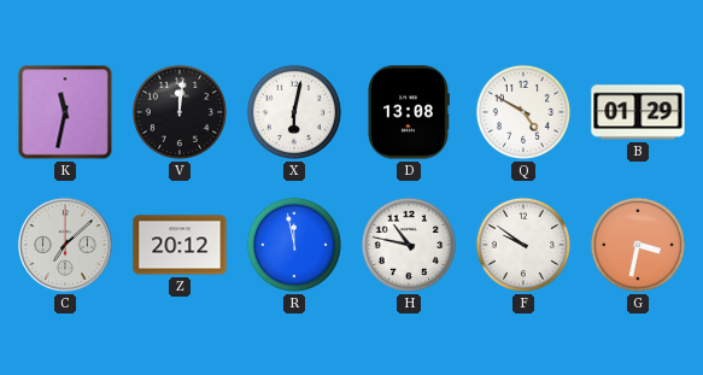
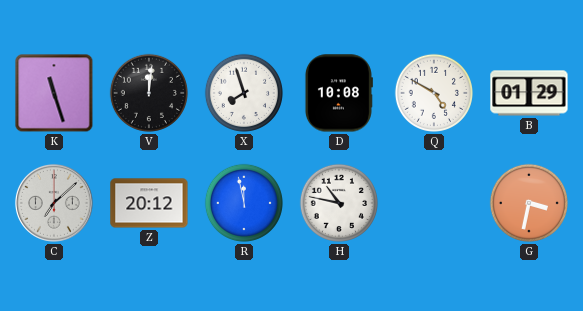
K: 11:32 -> 11:27 (54, 93)
X: 6:02 -> 7:57 (244, 93)
D: 13:08 -> 10:08 (338, 93)
F: 9:51 -> none (523, 245)
